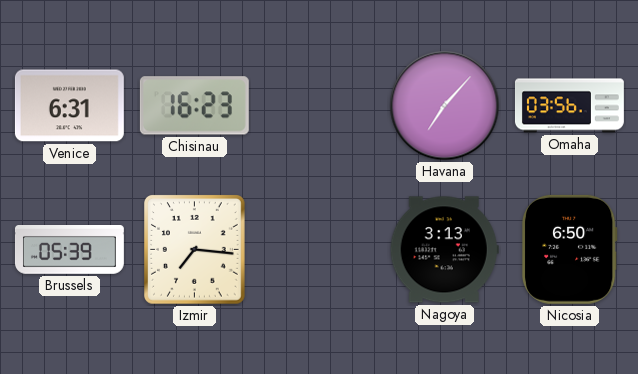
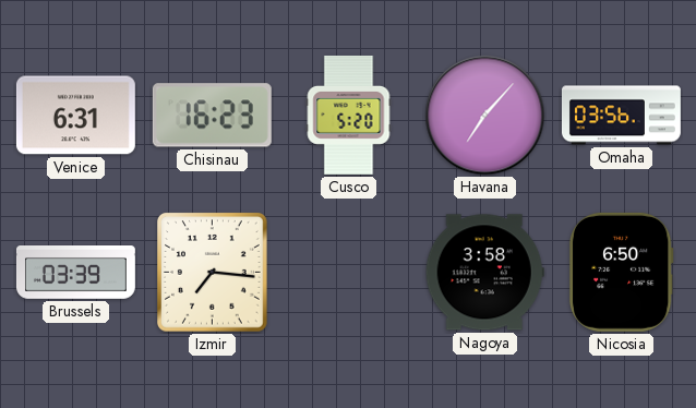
Cusco: none -> 5:20 (349, 115)
Brussels: 05:39 -> 03:39 (75, 273)
Nagoya: 3:13 -> 3:58 (484, 273)
